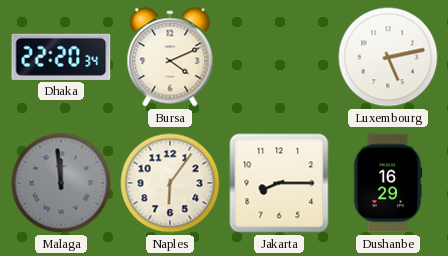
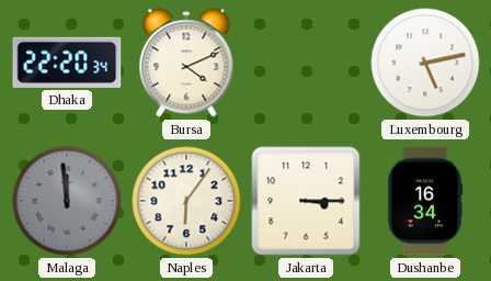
Jakarta: 8:15 -> 3:15 (306, 201)
Dushanbe: 16:29 -> 16:34 (425, 201)
